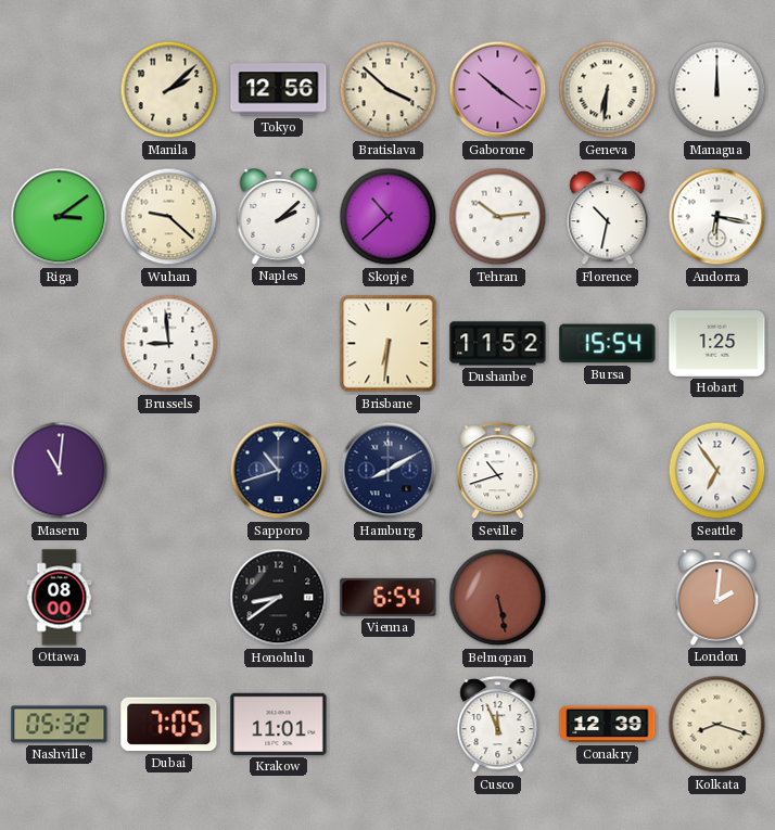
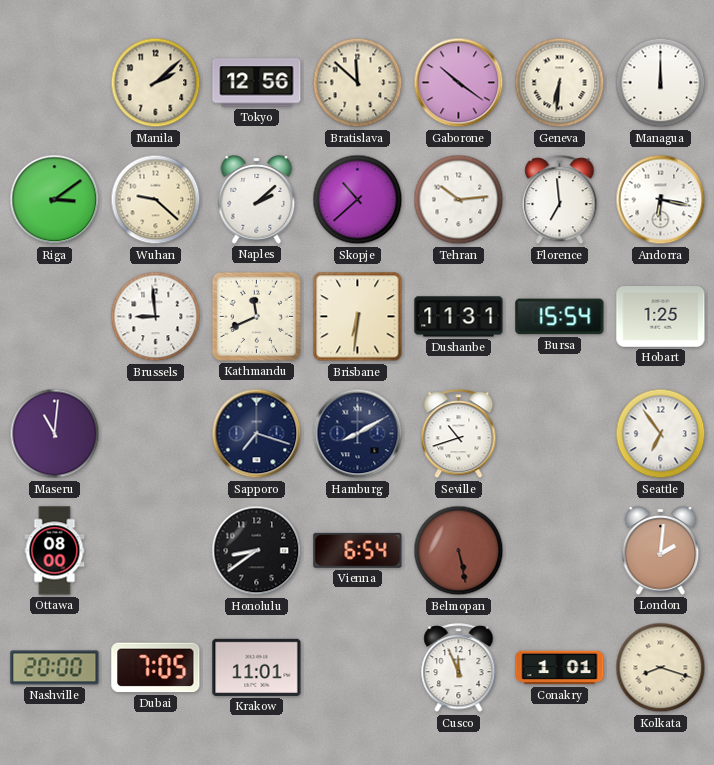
Bratislava: 3:52 -> 11:52 (358, 83)
Florence: 10:32 -> 6:59 (560, 200)
Kathmandu: none -> 11:41 (256, 316)
Dushanbe: 11:52 -> 11:31 (459, 317)
Sapporo: 10:42 -> 7:18 (257, 434)
Nashville: 05:32 -> 20:00 (55, 668)
Conakry: 12:39 -> 1:01 (560, 668)
